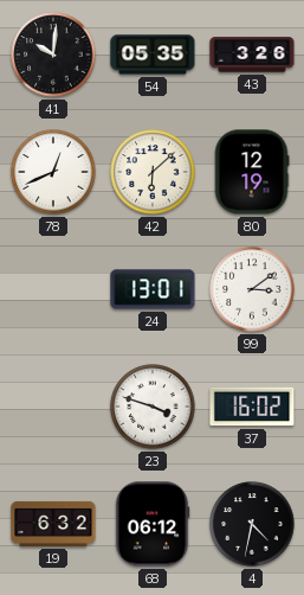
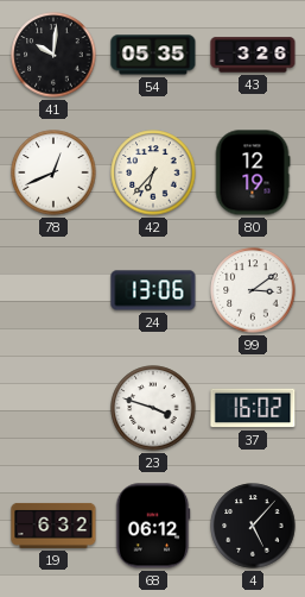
42: 6:08 -> 6:37 (153, 172)
24: 13:01 -> 13:06 (153, 290)
4: 4:32 -> 5:07 (253, 526)
